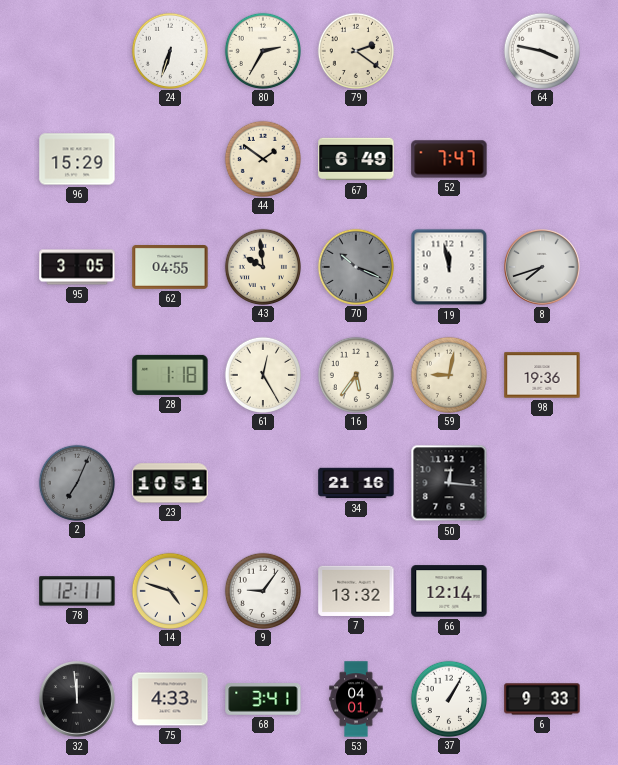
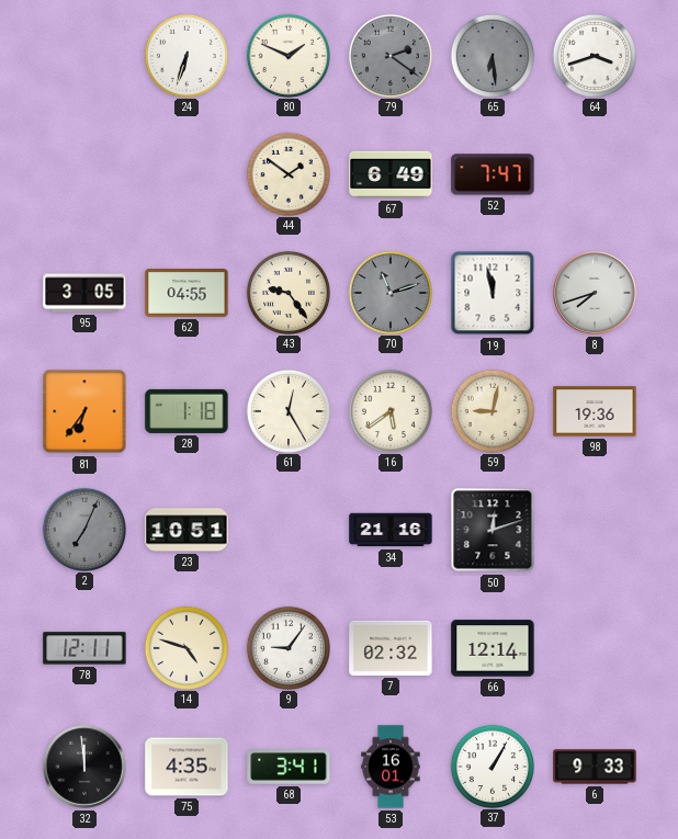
80: 2:35 -> 1:49 (287, 55)
79 dial: cream -> grey (389, 55)
65: none -> 6:29 (491, 55)
64: 3:47 -> 3:42 (594, 55)
96: 15:29 -> none (77, 159)
43: 9:59 -> 9:24 (287, 292)
70: 10:19 -> 11:12 (389, 292)
81: none -> 6:36 (84, 411)
16: 5:36 -> 5:39 (389, 410)
50: 12:16 -> 12:12 (493, 530)
7: 13:32 -> 02:32 (391, 648)
75: 4:33 -> 4:35 (187, 767)
53: 04:01 -> 16:01 (391, 767)
